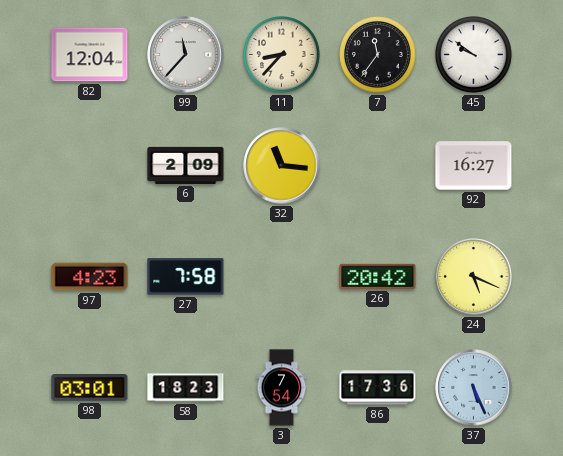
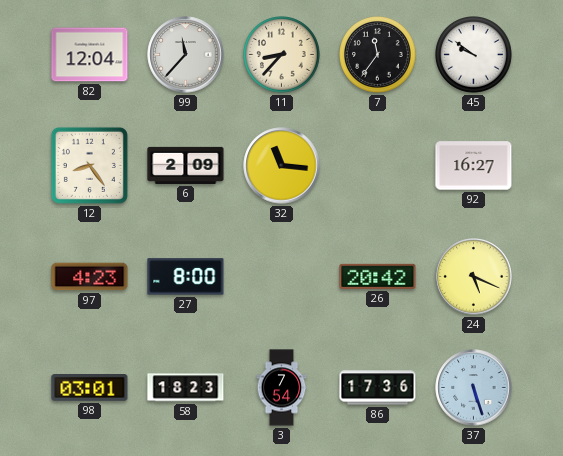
12: none -> 8:24 (89, 165)
27: 7:58 -> 8:00 (186, 277)
37: 5:26 -> 5:27 (474, 388)
